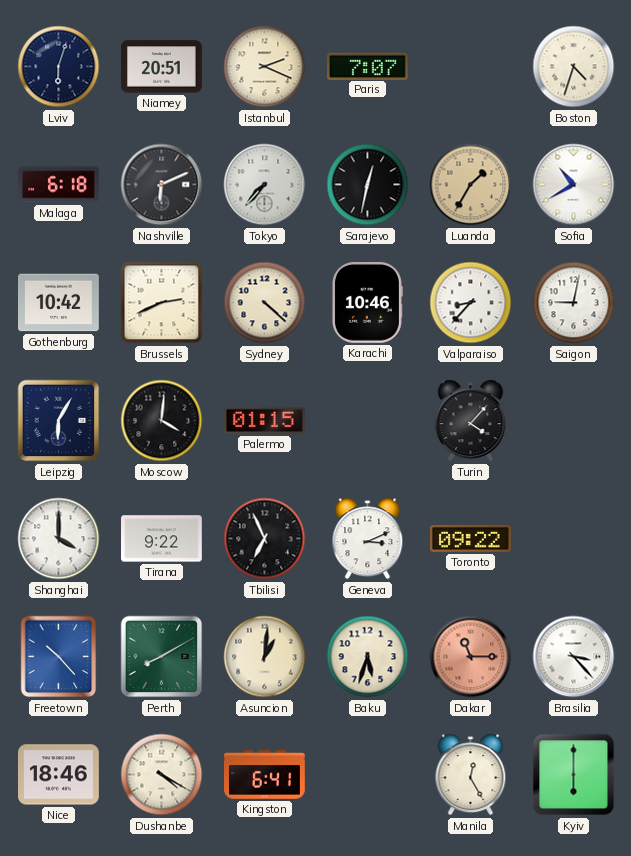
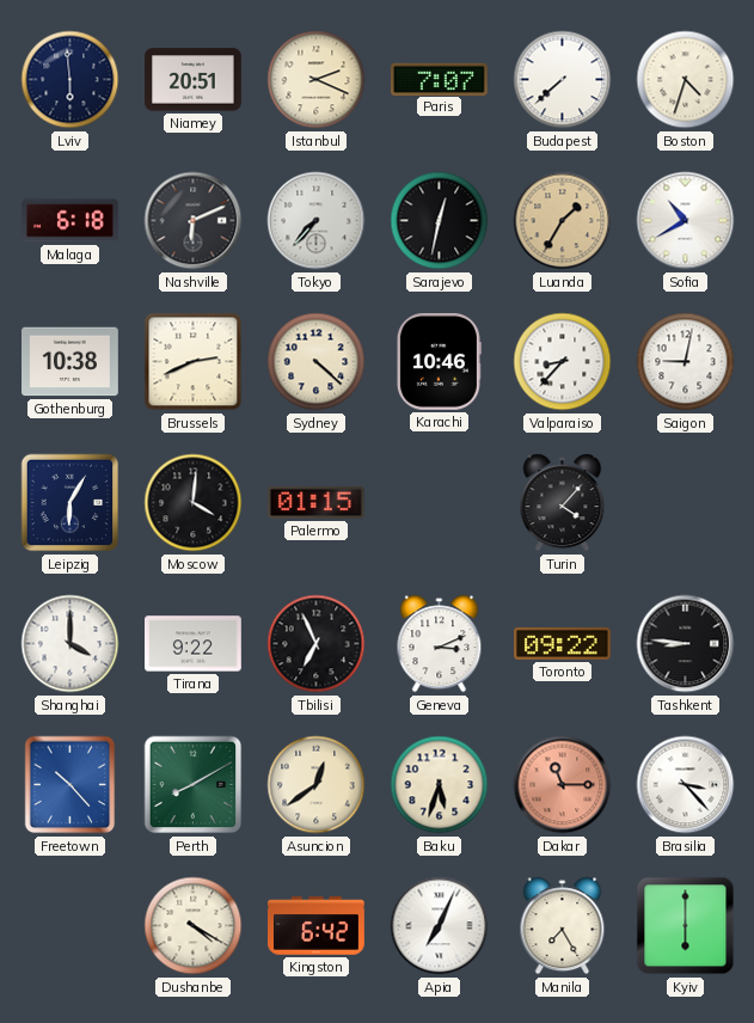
Lviv: 6:03 -> 5:59 (71, 80)
Budapest: none -> 7:38 (563, 80)
Gothenburg: 10:42 -> 10:38 (71, 362)
Tashkent: none -> 8:46 (686, 644)
Asuncion: 1:01 -> 12:39 (317, 785)
Nice: 18:46 -> none (59, 775)
Kingston: 6:41 -> 6:42 (317, 926)
Apia: none -> 7:04 (440, 926)
Manila: 12:25 -> 7:25 (563, 926)
